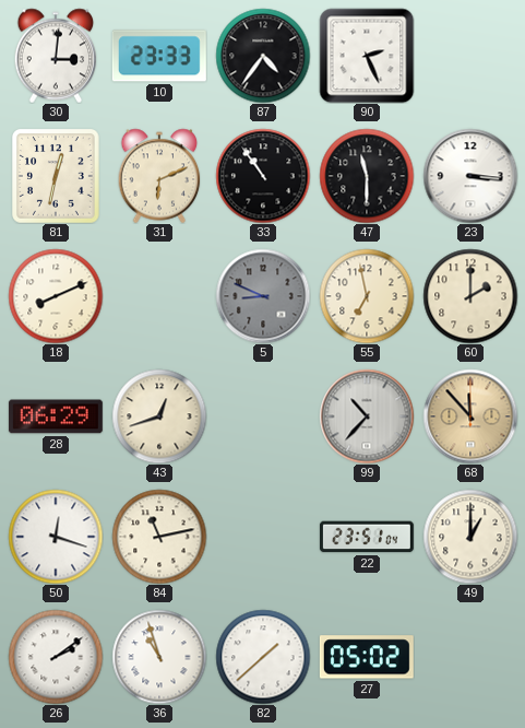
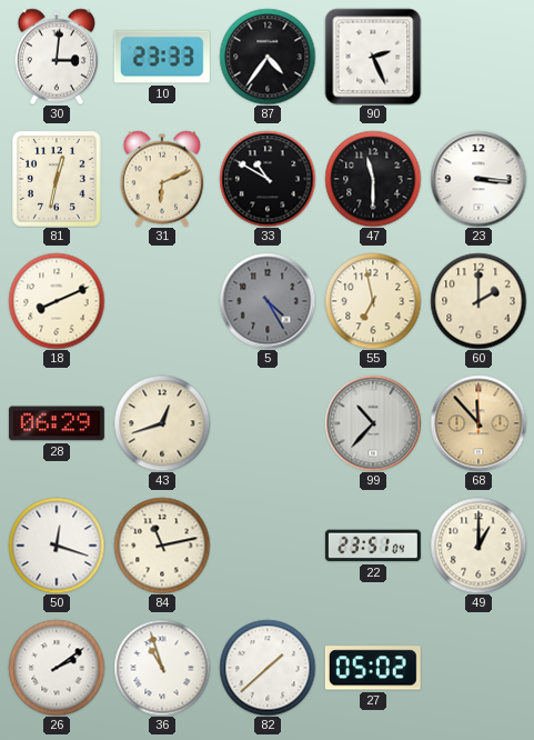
33: 10:54 -> 10:50 (268, 179)
5: 8:49 -> 4:25 (268, 301)
